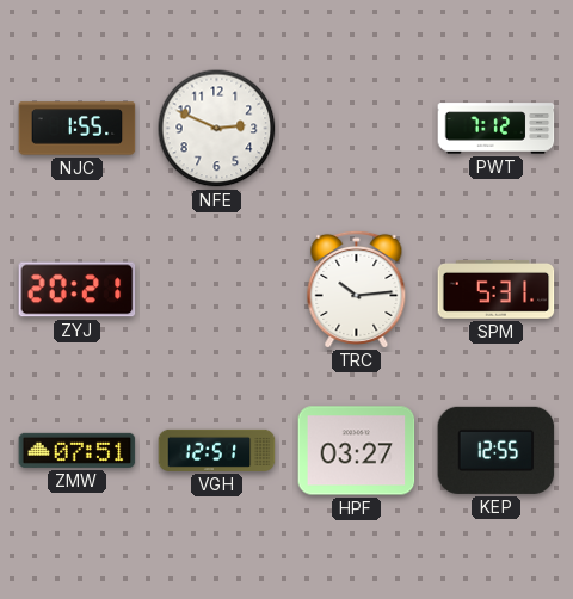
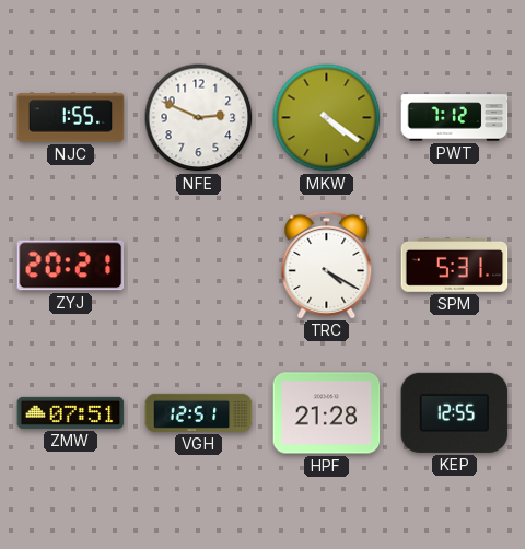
MKW: none -> 4:21 (327, 118)
TRC: 10:14 -> 4:20 (327, 265)
HPF: 03:27 -> 21:28 (327, 413)
